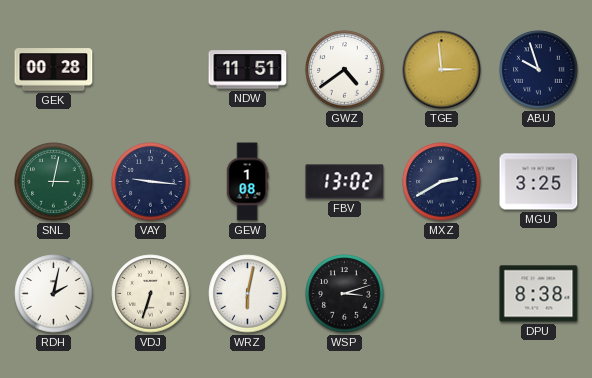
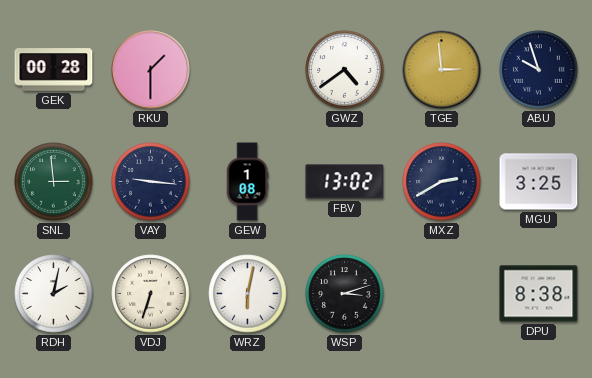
RKU: none -> 1:30 (151, 70)
NDW: 11:51 -> none (248, 70)
SNL: 3:02 -> 2:59 (54, 182)
